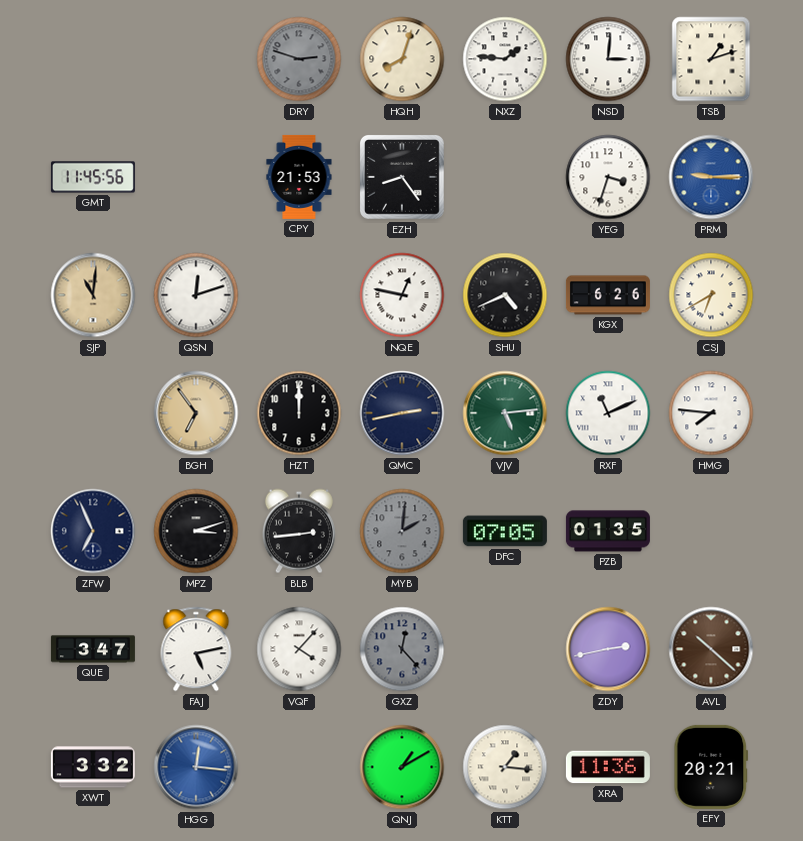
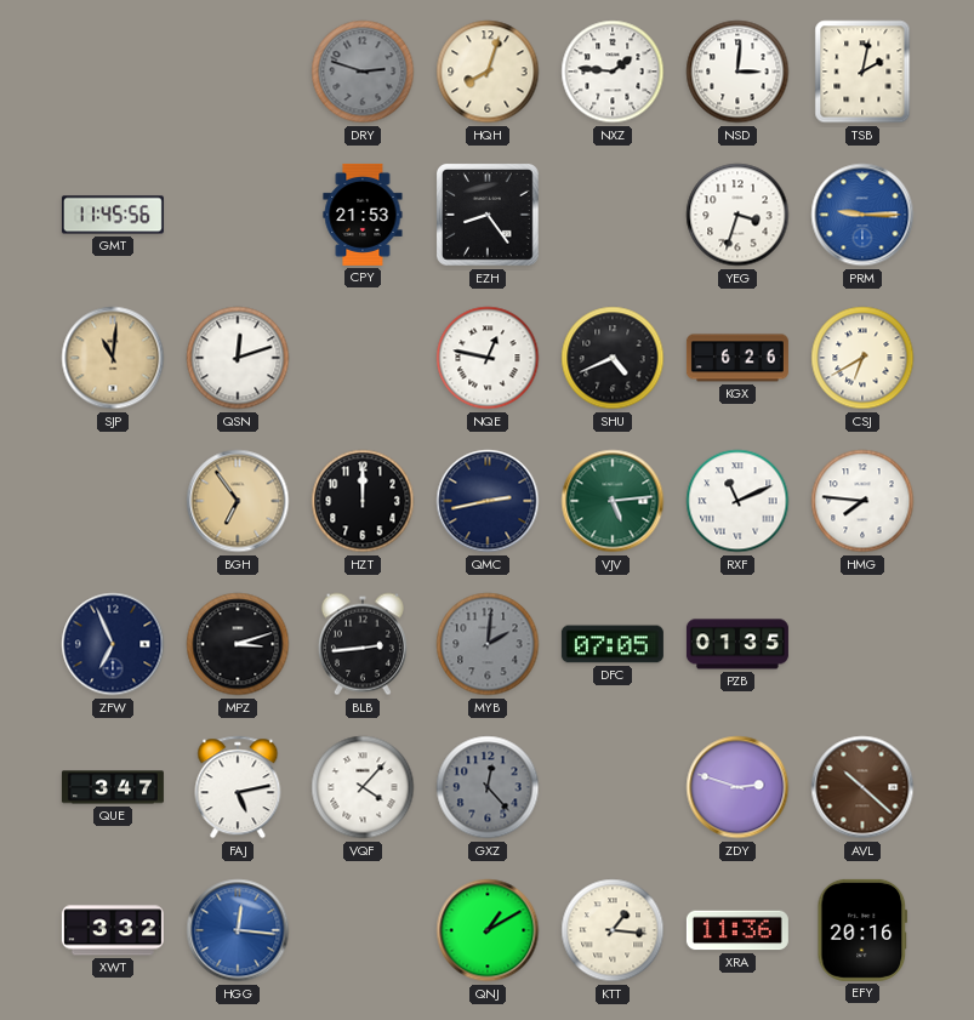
TSB: 1:12 -> 2:02 (862, 72)
ZDY: 2:43 -> 2:48 (737, 787)
EFY: 20:21 -> 20:16 (862, 930)
